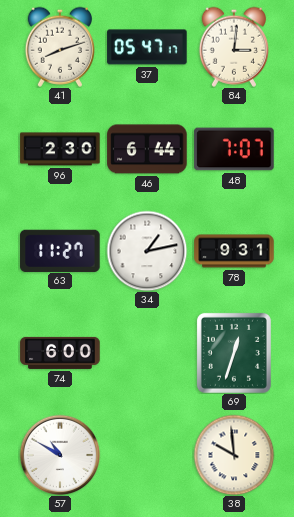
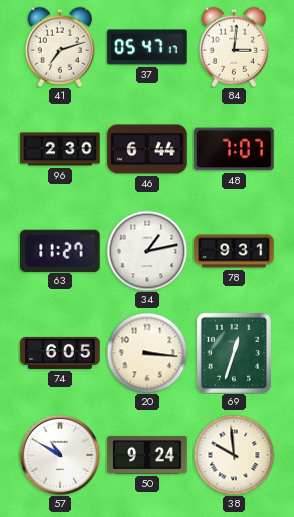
41: 8:12 -> 7:12 (59, 47)
74: 6:00 -> 6:05 (60, 353)
20: none -> 3:16 (147, 353)
50: none -> 9:24 (147, 455)
